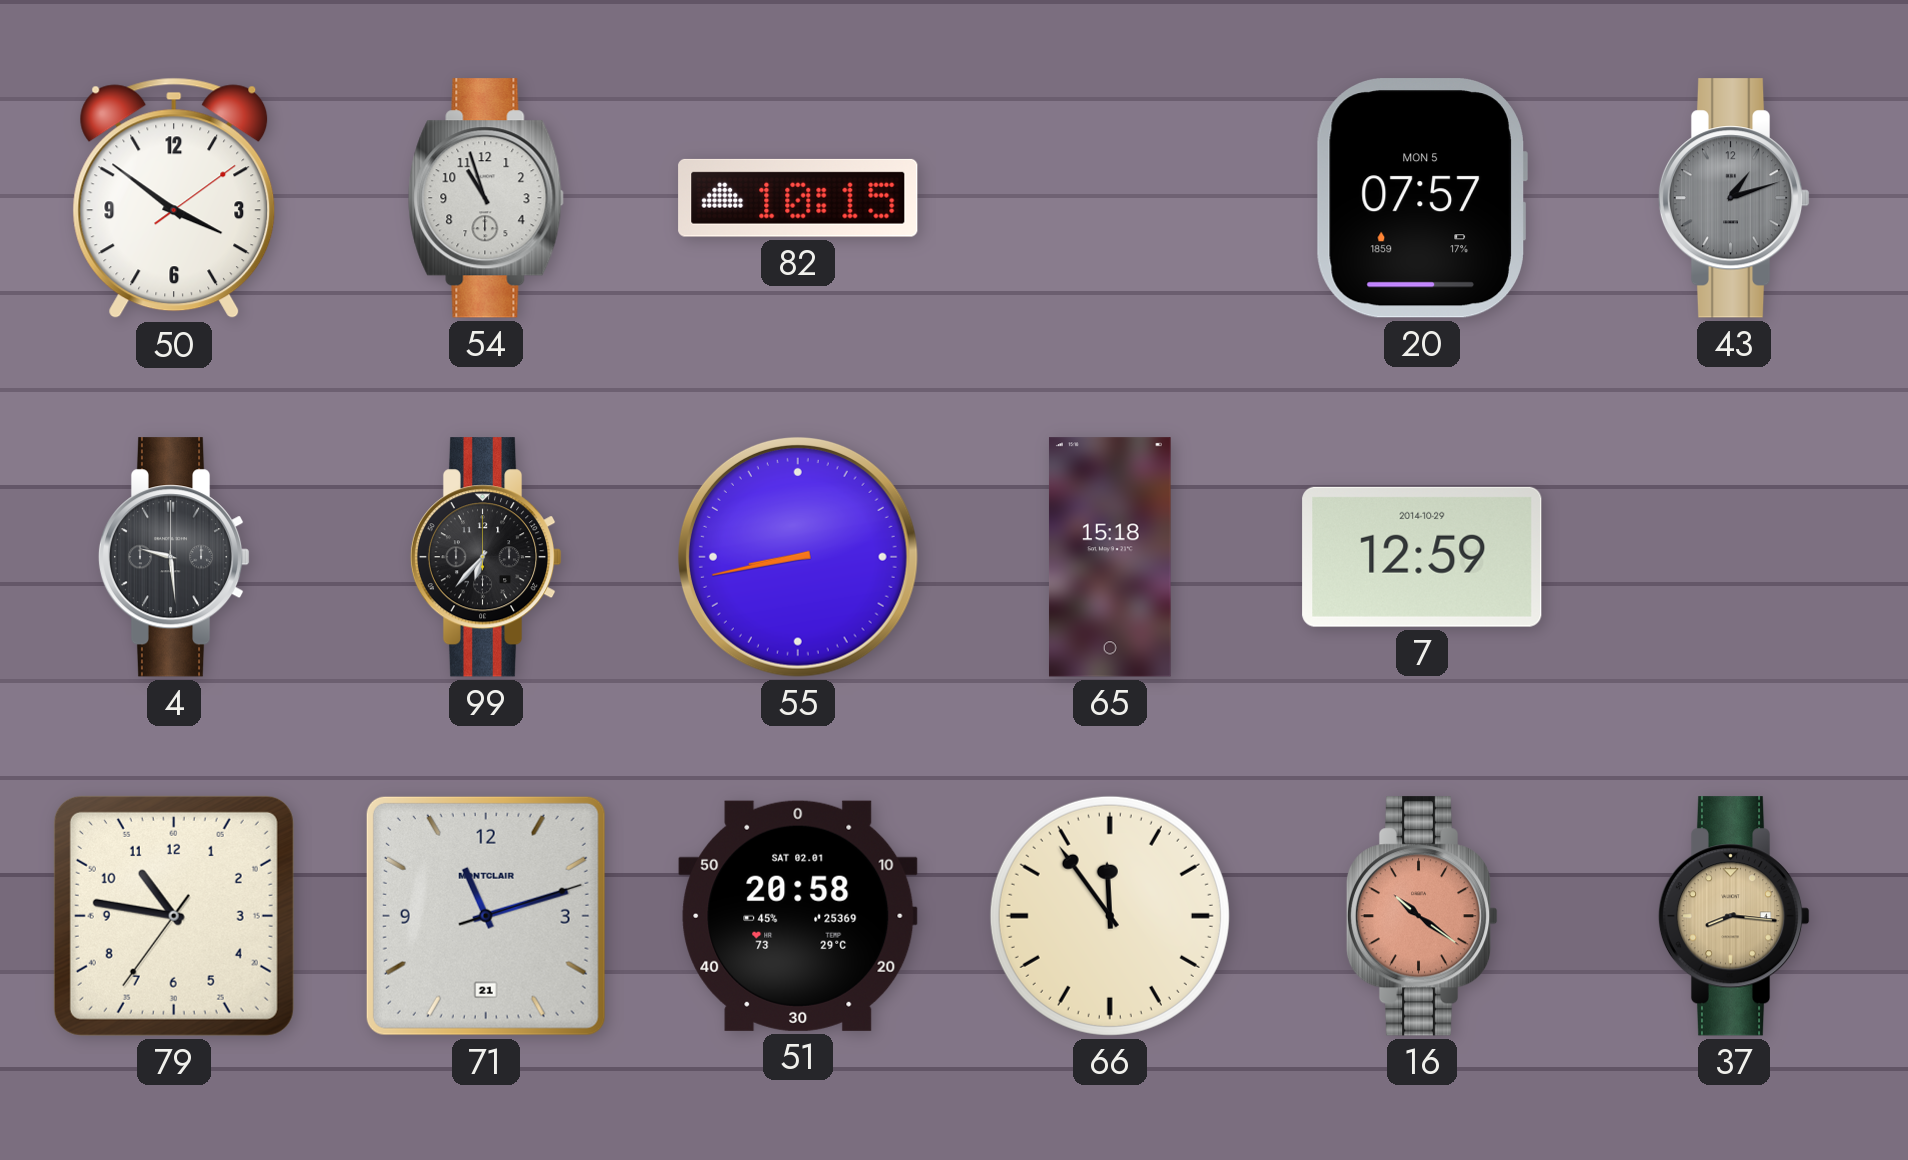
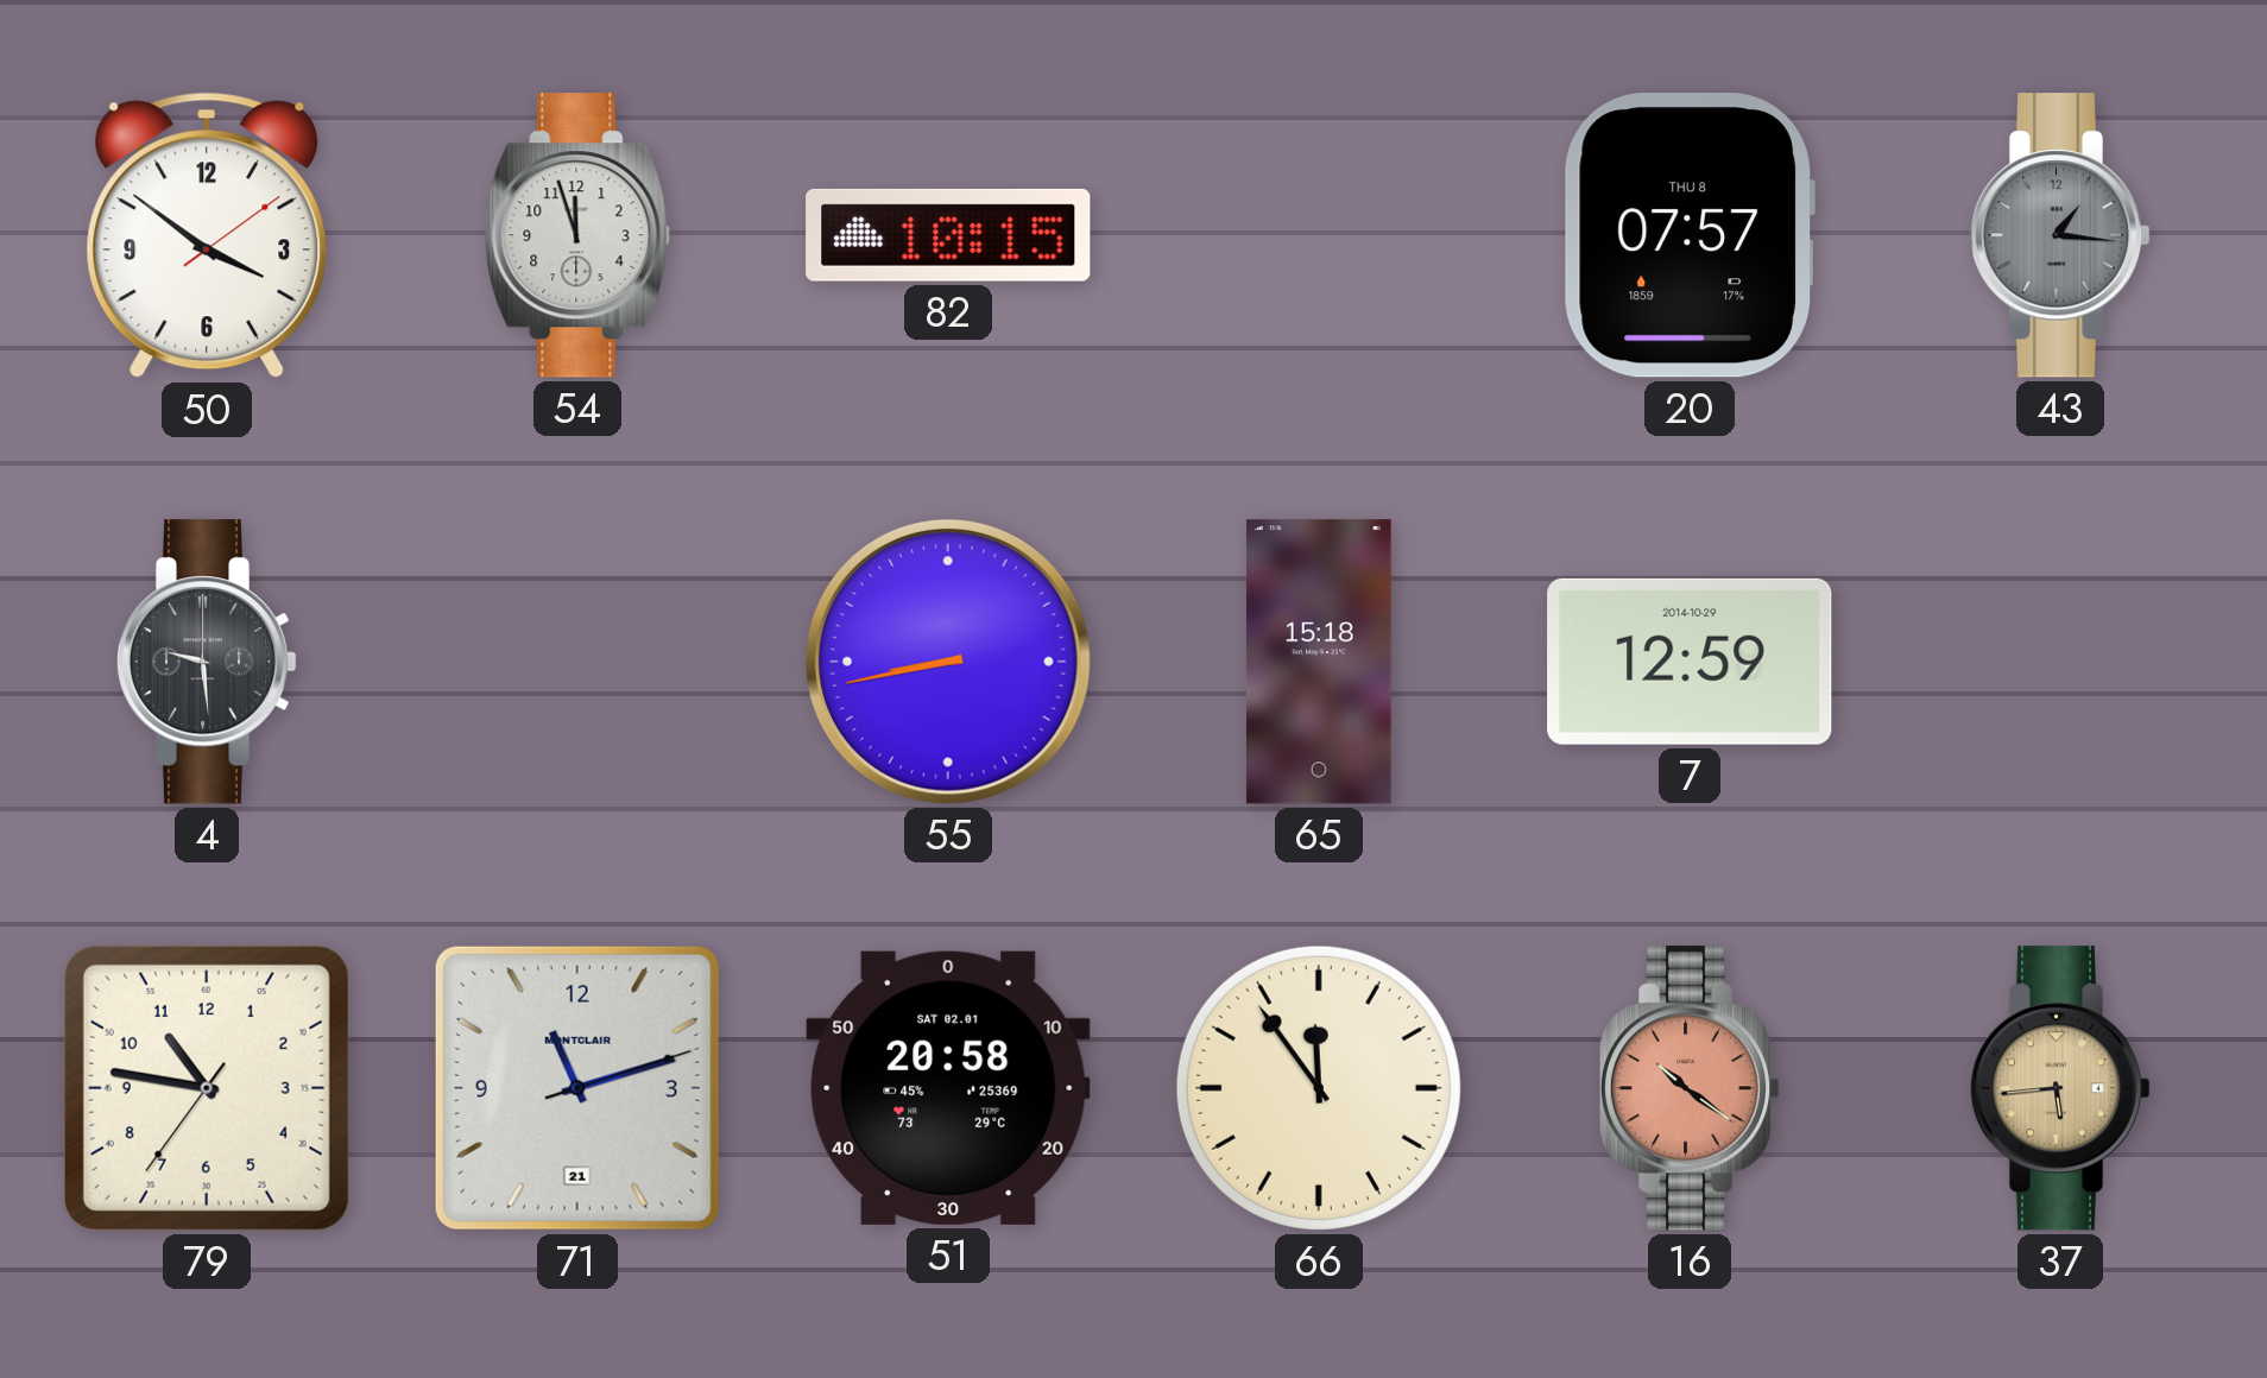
54: 10:57 -> 11:57 (577, 235)
20 date: MON 5 -> THU 8 (1690, 235)
43: 1:12 -> 1:16 (2060, 235)
99: 6:37 -> none (486, 557)
37: 8:16 -> 5:44 (2060, 1088)
